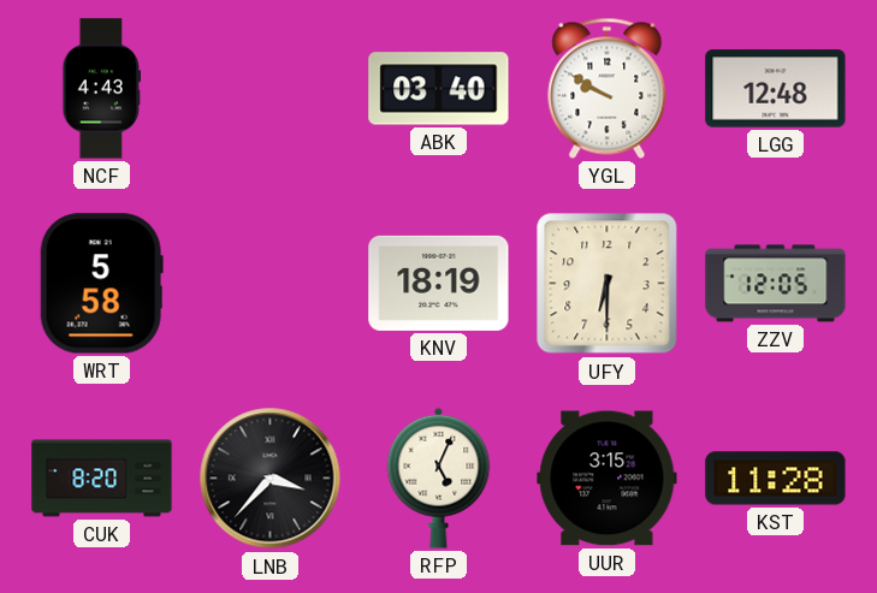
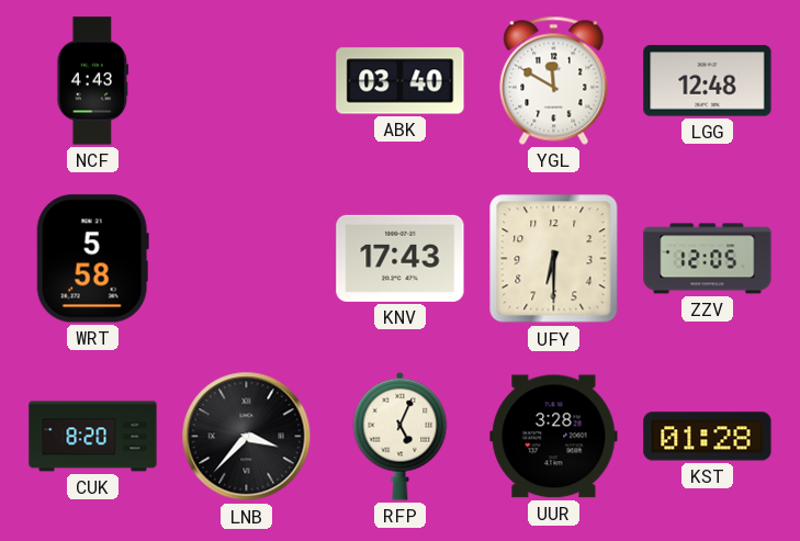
YGL: 9:50 -> 11:50 (554, 80)
KNV: 18:19 -> 17:43 (401, 258)
UUR: 3:15 -> 3:28 (554, 437)
KST: 11:28 -> 01:28 (708, 437)
